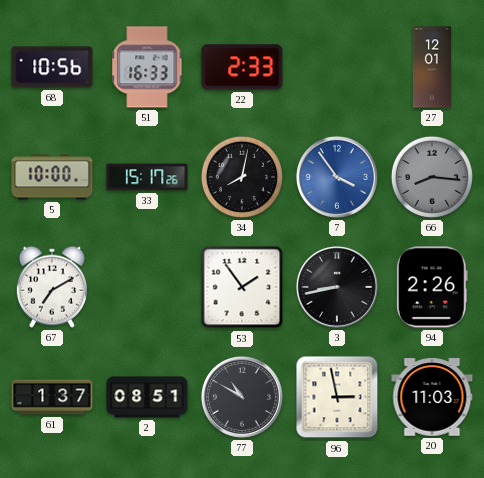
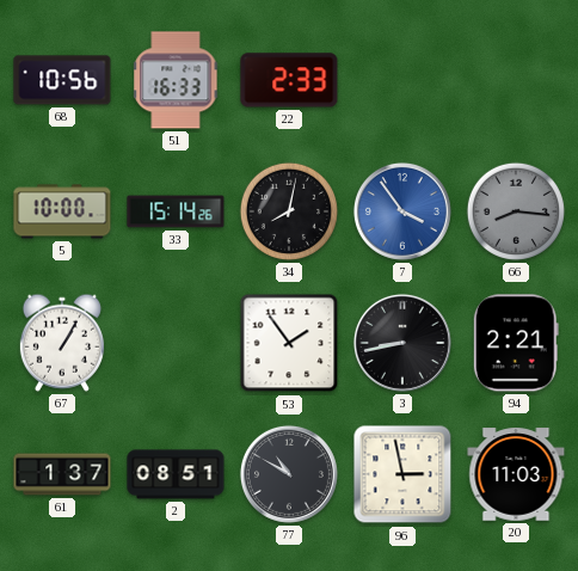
27: 12:01 -> none (432, 67)
33: 15:17 -> 15:14 (176, 211)
67: 7:10 -> 1:05 (62, 343)
94: 2:26 -> 2:21 (516, 343)
